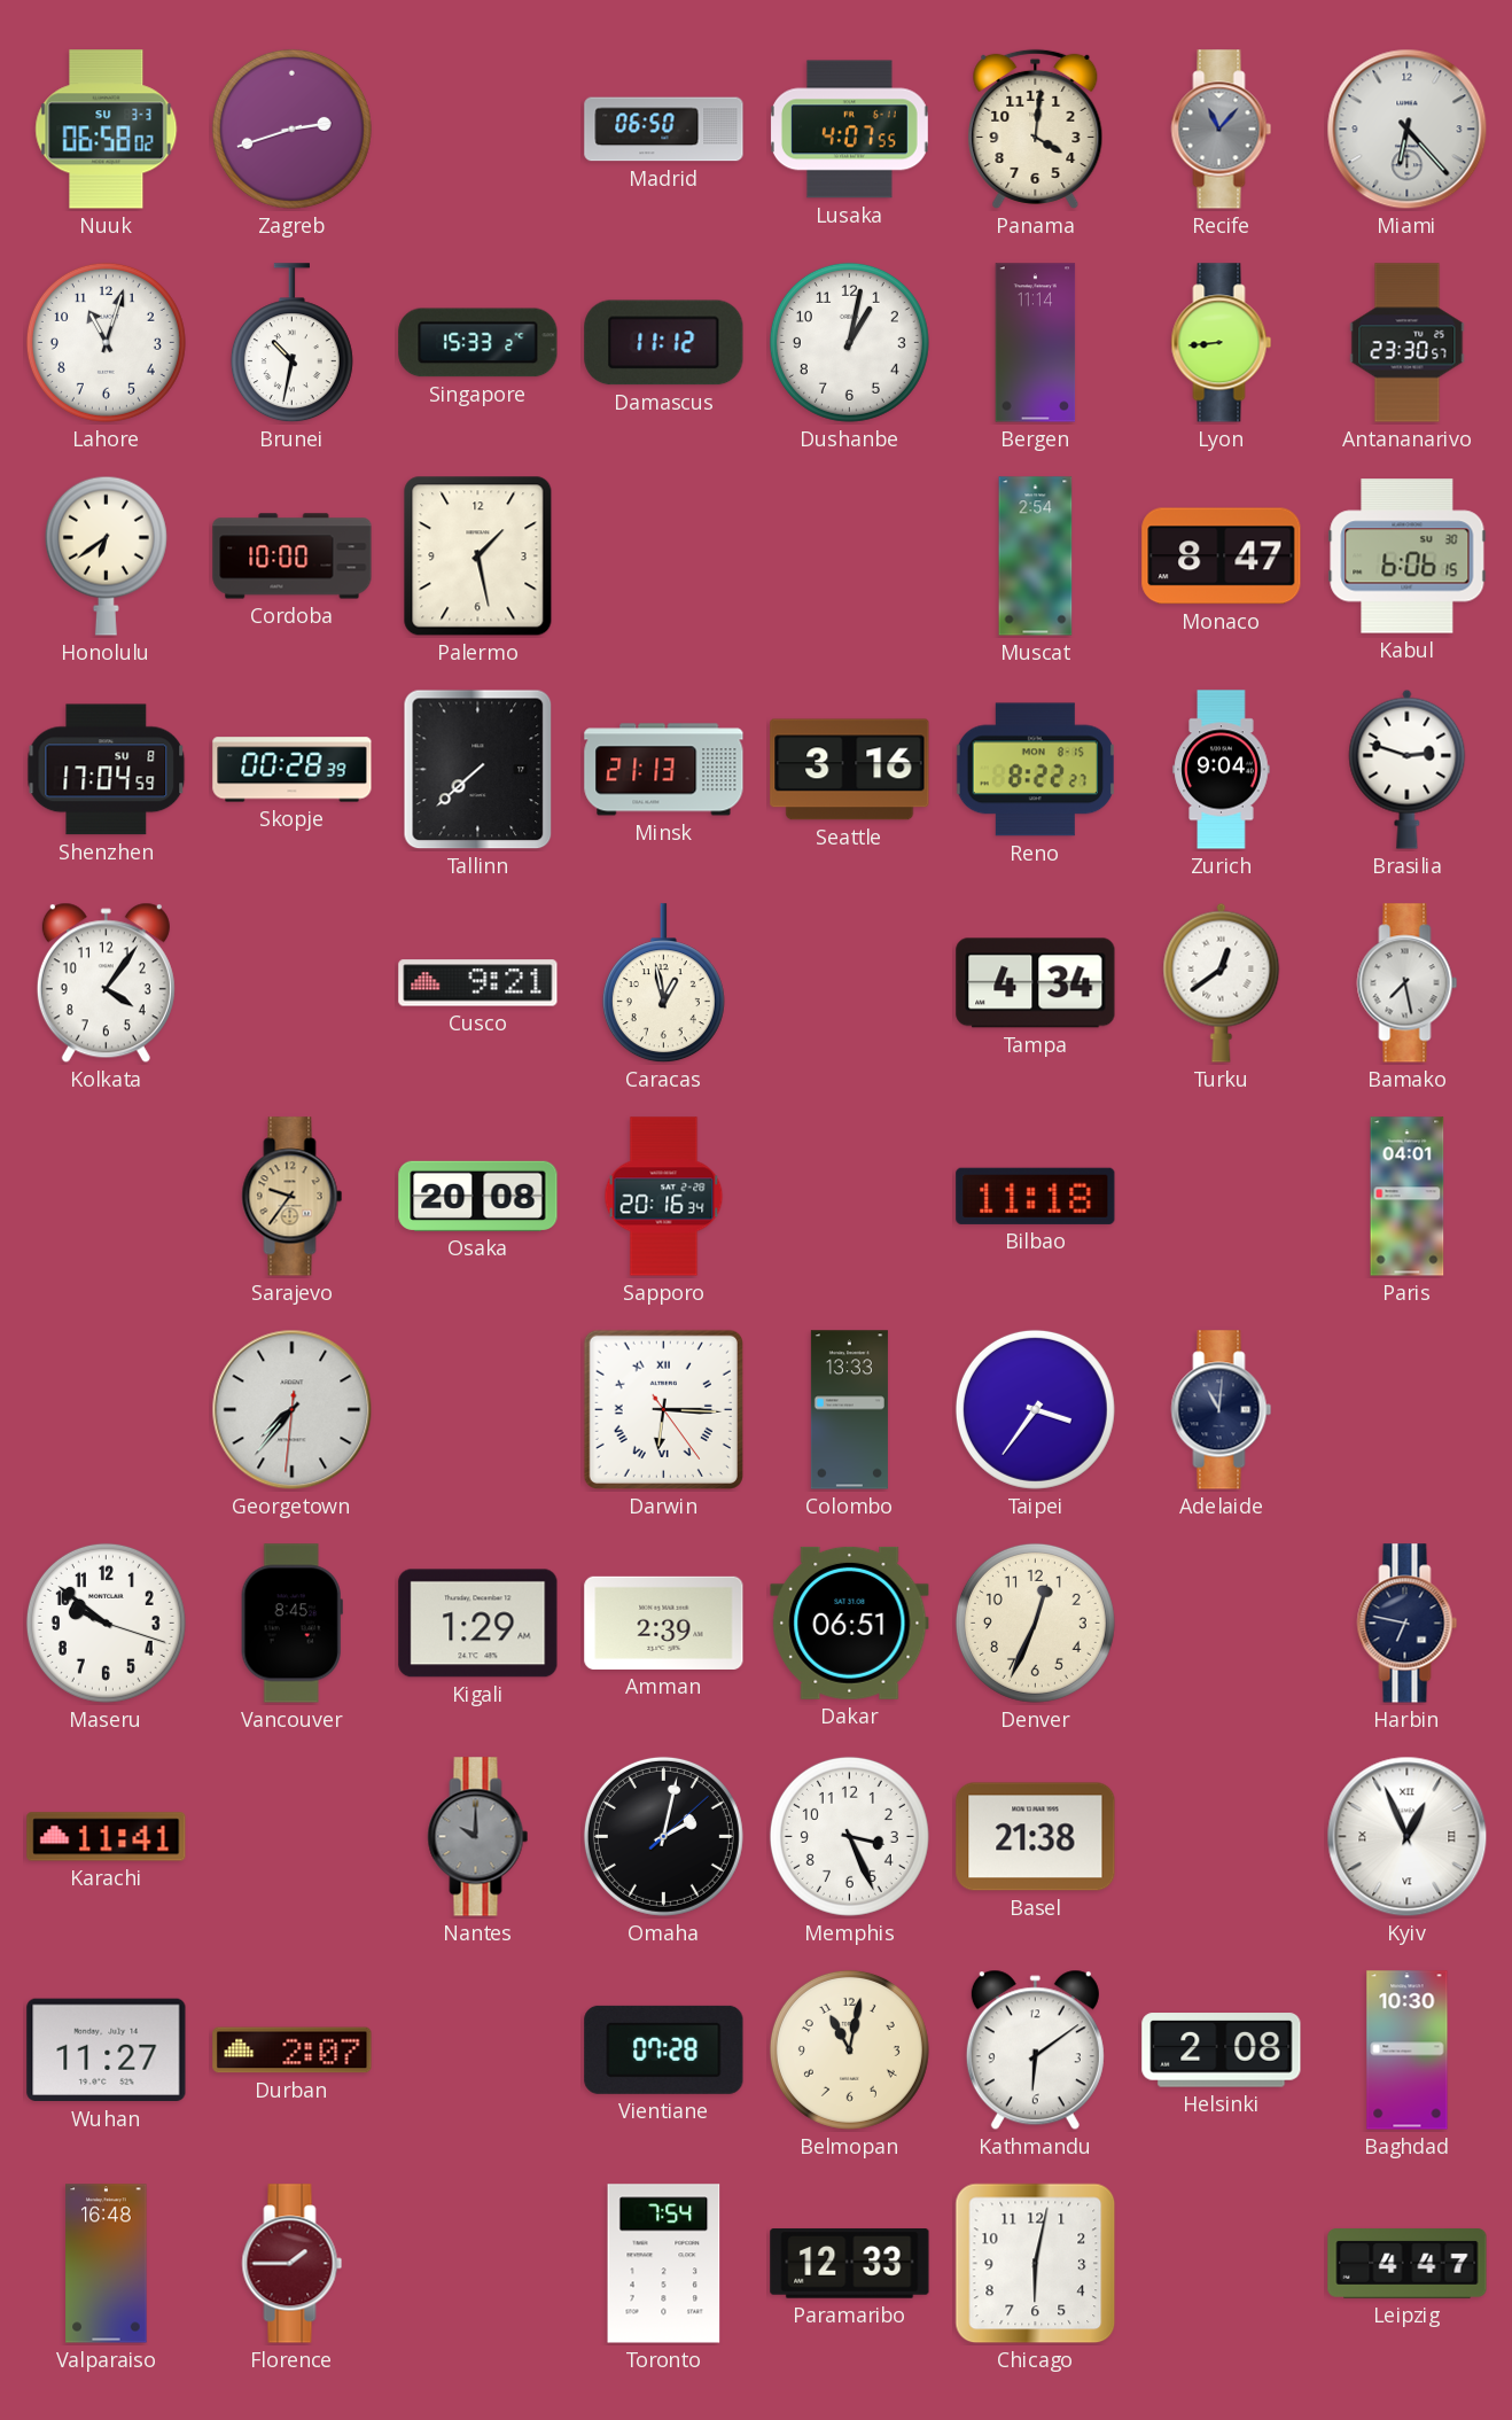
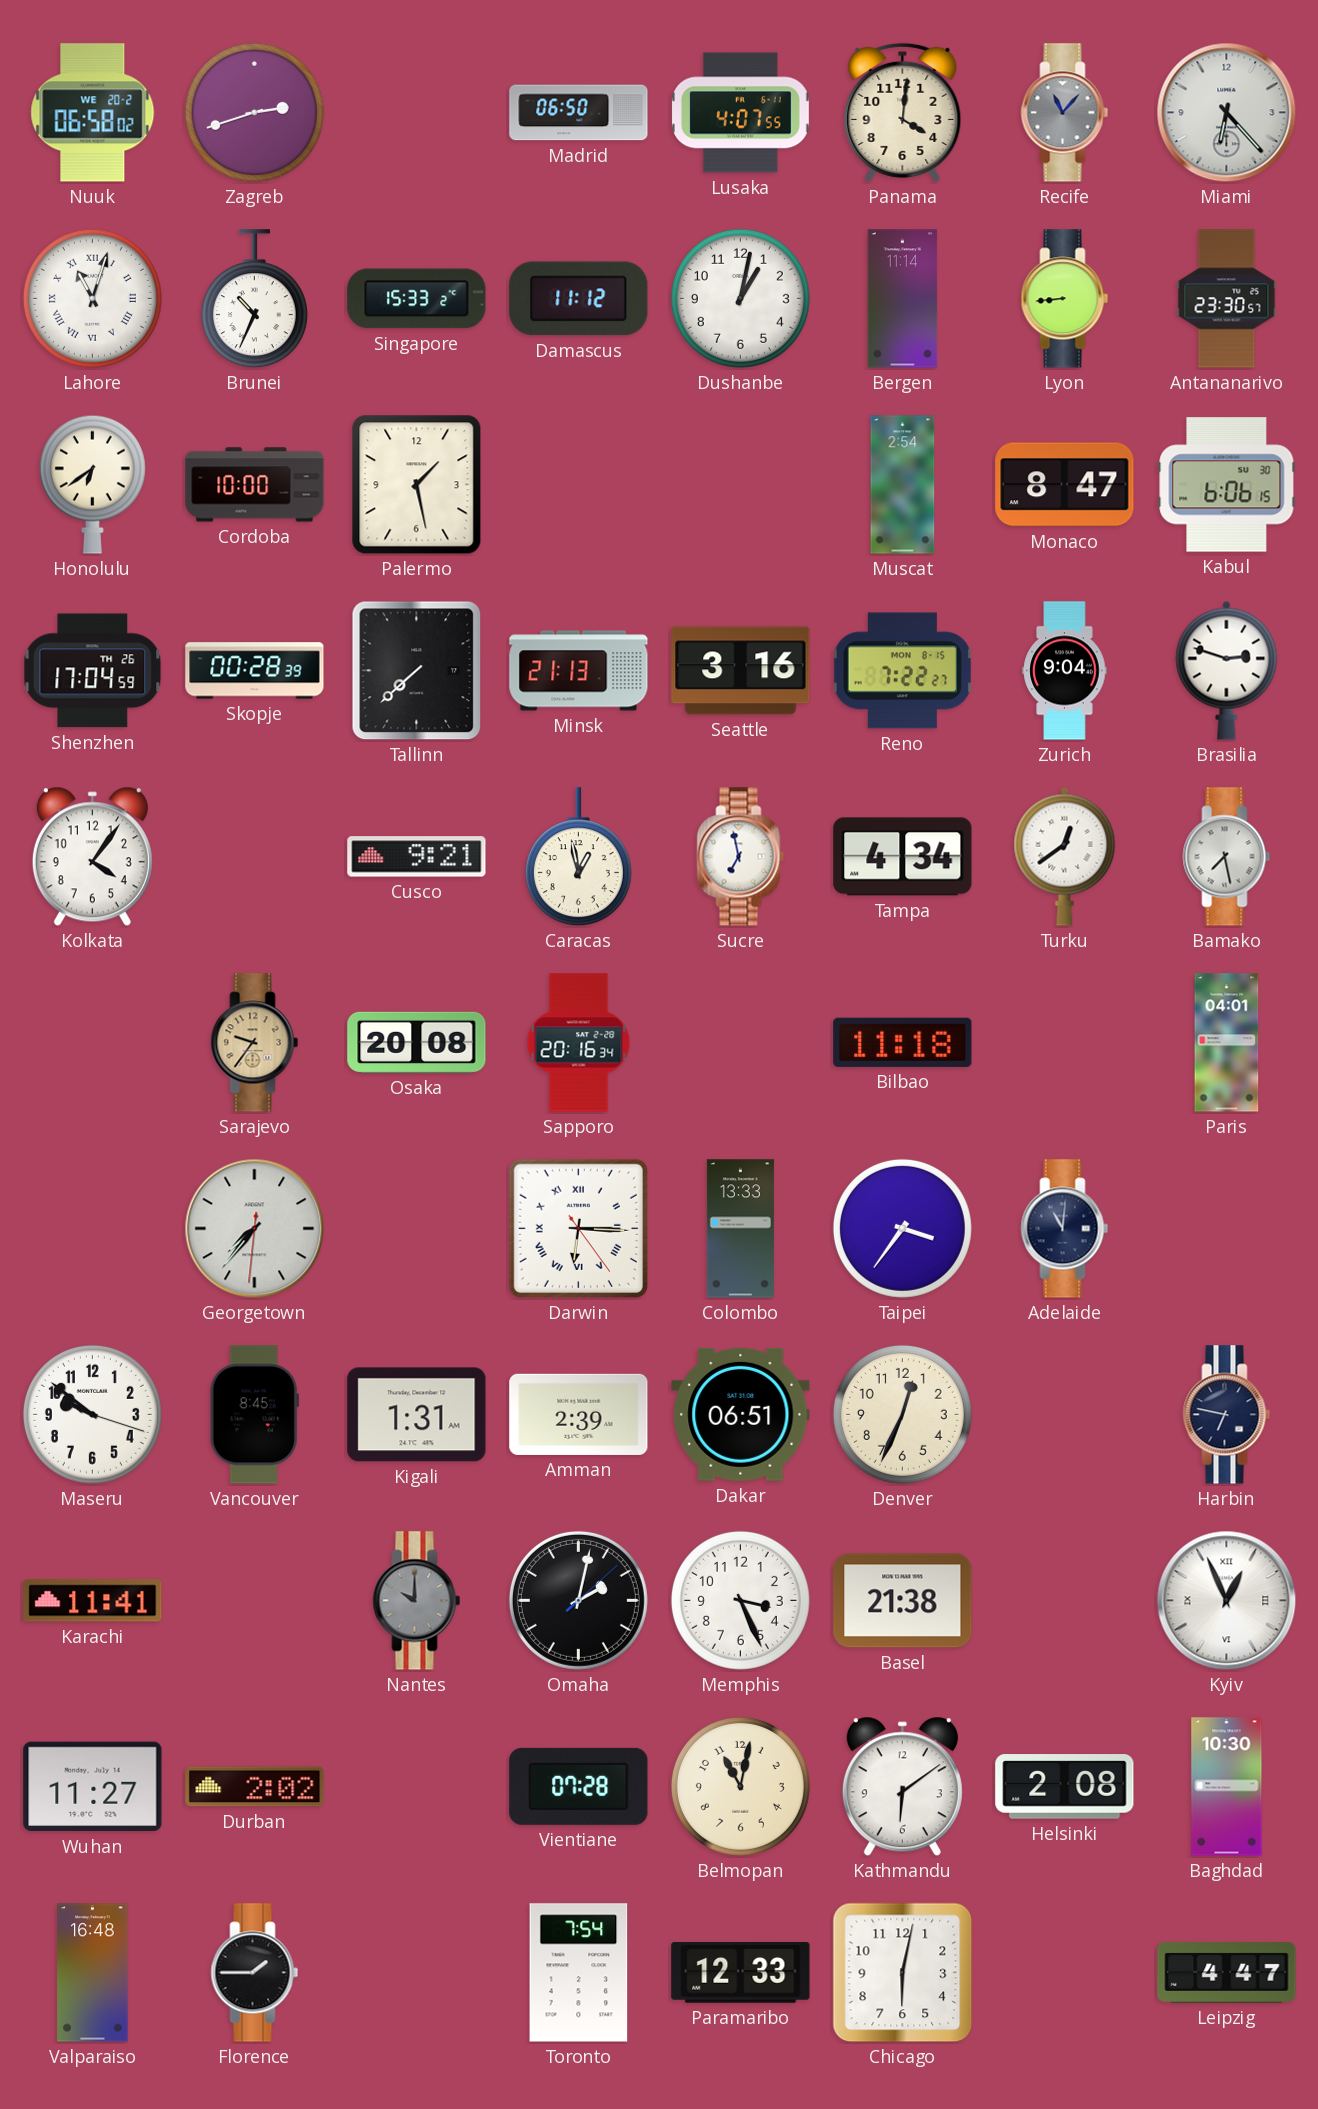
Nuuk date: SU 3-3 -> WE 20-2 (93, 113)
Lahore numerals: Arabic -> Roman (92, 298)
Brunei: 10:32 -> 10:34 (254, 299)
Shenzhen date: SU 8 -> TH 26 (93, 671)
Reno: 8:22 -> 7:22 (902, 671)
Sucre: none -> 6:58 (741, 857)
Kigali: 1:29 -> 1:31 (417, 1415)
Durban: 2:07 -> 2:02 (255, 1787)
Florence dial: burgundy -> black (255, 1973)
